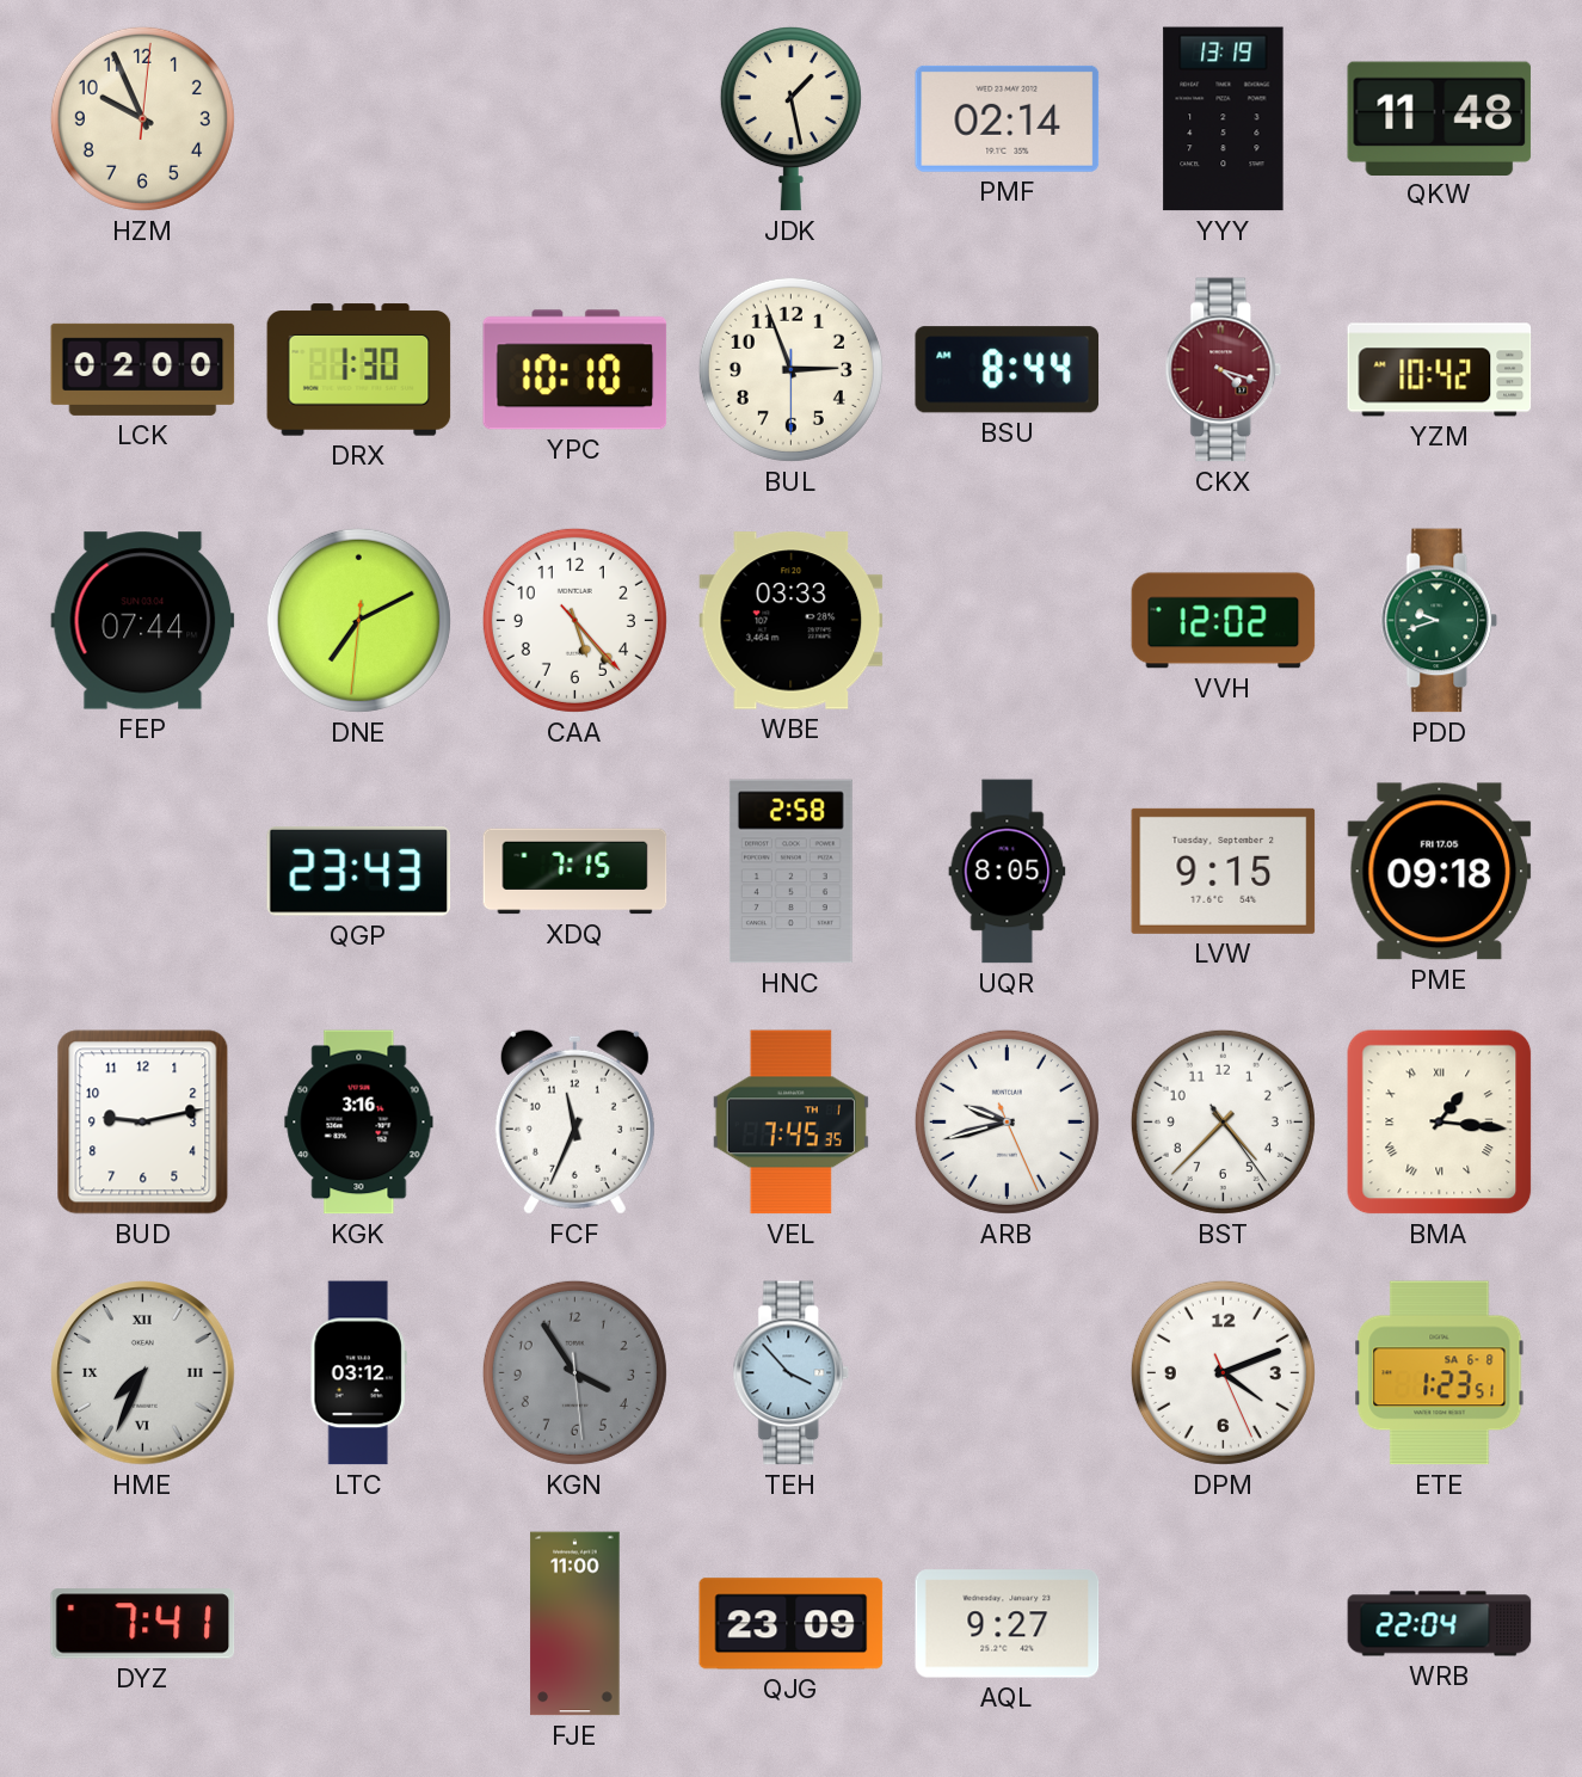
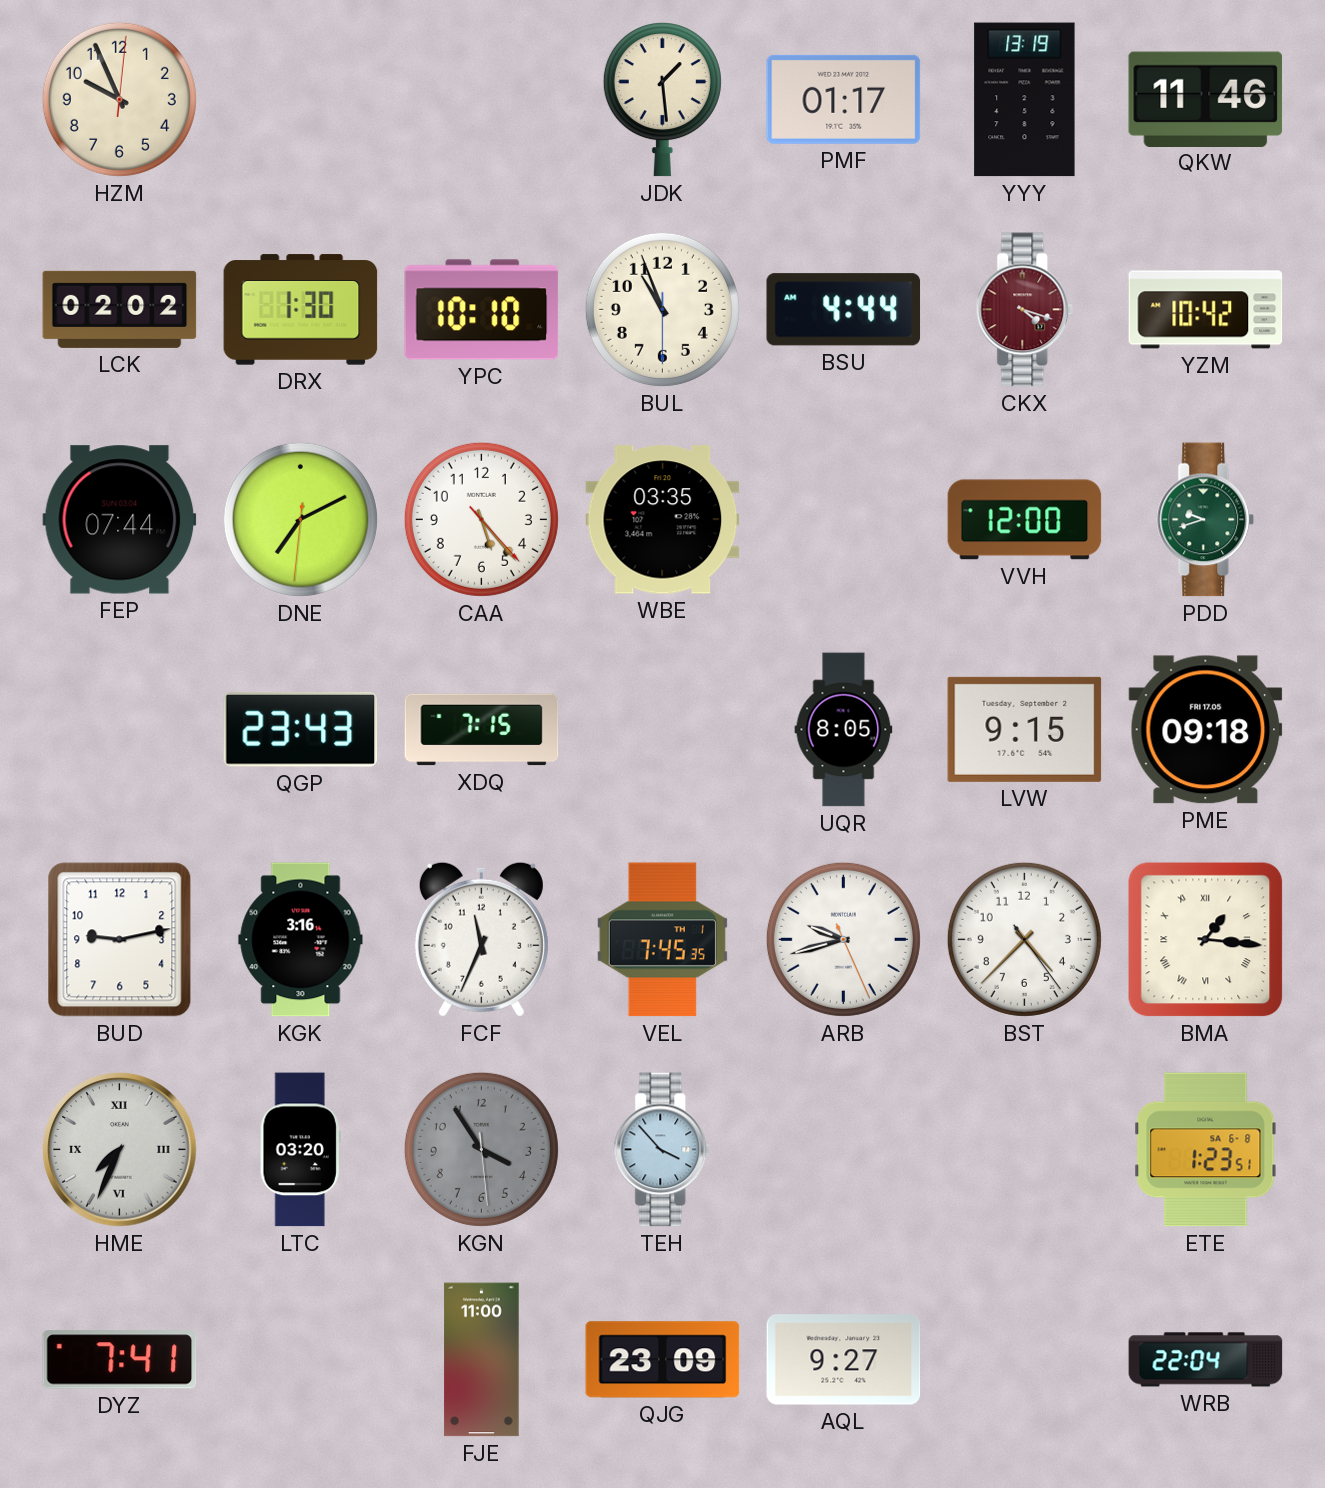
JDK: 1:28 -> 1:29 (662, 100)
PMF: 02:14 -> 01:17 (844, 99)
QKW: 11:48 -> 11:46 (1206, 99)
LCK: 02:00 -> 02:02 (120, 309)
BUL: 2:56 -> 10:56 (662, 309)
BSU: 8:44 -> 4:44 (844, 310)
WBE: 03:33 -> 03:35 (663, 520)
VVH: 12:02 -> 12:00 (1025, 520)
HNC: 2:58 -> none (790, 872)
LTC: 03:12 -> 03:20 (300, 1150)
DPM: 4:11 -> none (1223, 1372)
